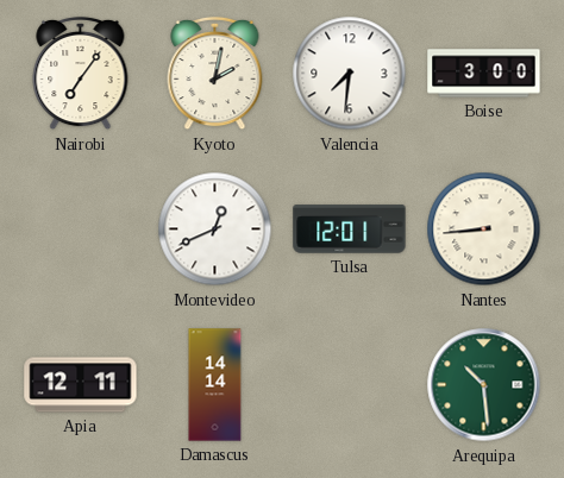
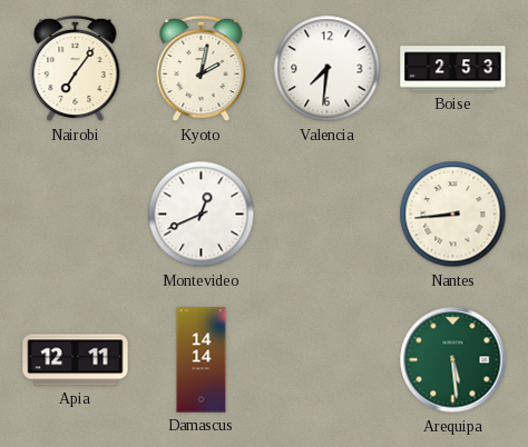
Boise: 3:00 -> 2:53 (453, 69)
Tulsa: 12:01 -> none (350, 229)
Arequipa: 10:29 -> 5:29 (453, 360)
